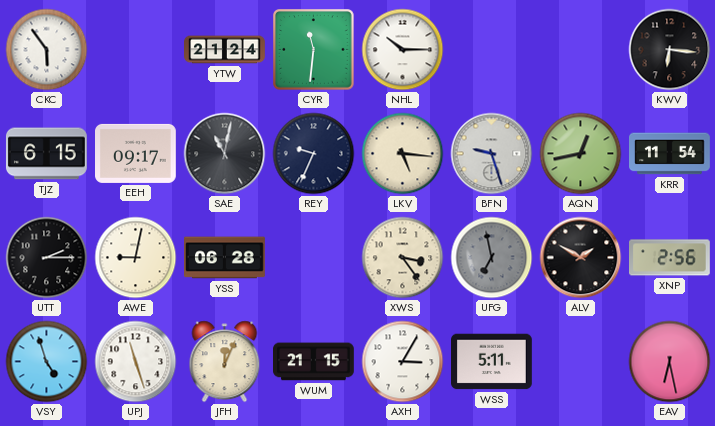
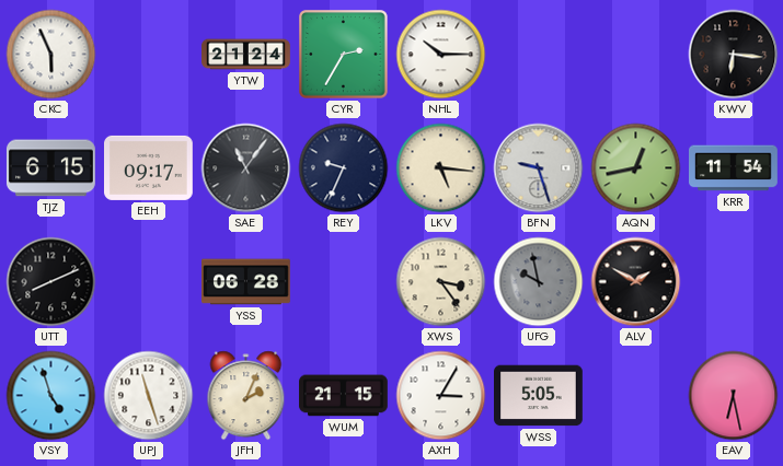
CKC: 5:54 -> 5:56 (51, 55)
CYR: 11:31 -> 2:35 (344, 55)
SAE: 11:02 -> 11:06 (246, 168)
UTT: 2:15 -> 8:11 (51, 282)
AWE: 9:02 -> none (136, 258)
UFG: 6:58 -> 9:58 (539, 282)
XNP: 2:56 -> none (670, 258)
JFH: 12:04 -> 2:04 (246, 396)
WSS: 5:11 -> 5:05 (539, 396)
